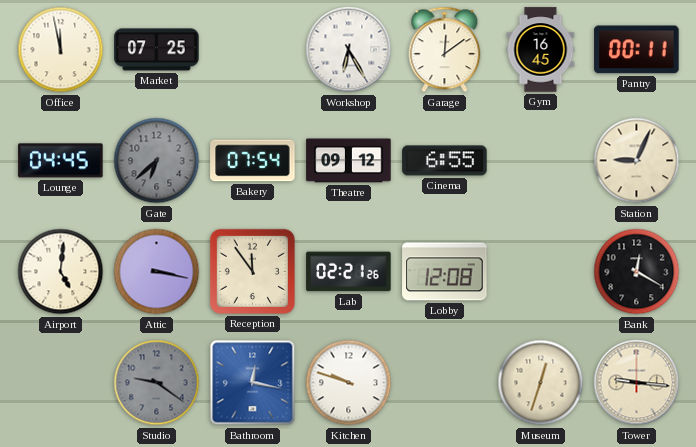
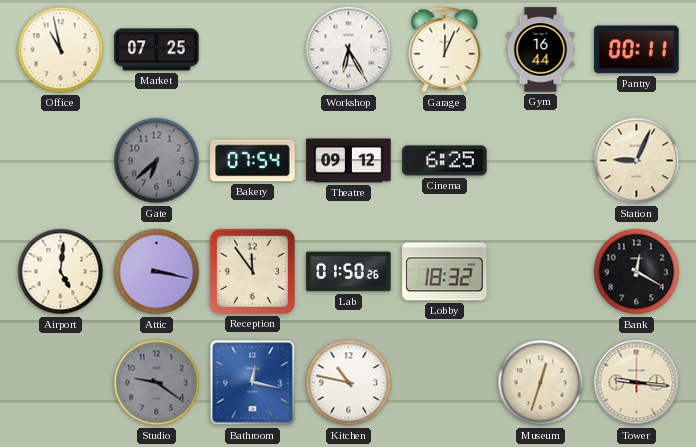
Office: 11:58 -> 10:58 (61, 50)
Garage: 12:09 -> 12:04 (445, 50)
Gym: 16:45 -> 16:44 (541, 50)
Lounge: 04:45 -> none (61, 161)
Cinema: 6:55 -> 6:25 (445, 161)
Lab: 02:21 -> 01:50 (349, 272)
Lobby: 12:08 -> 18:32 (445, 272)
Kitchen: 9:48 -> 10:47 (349, 383)
